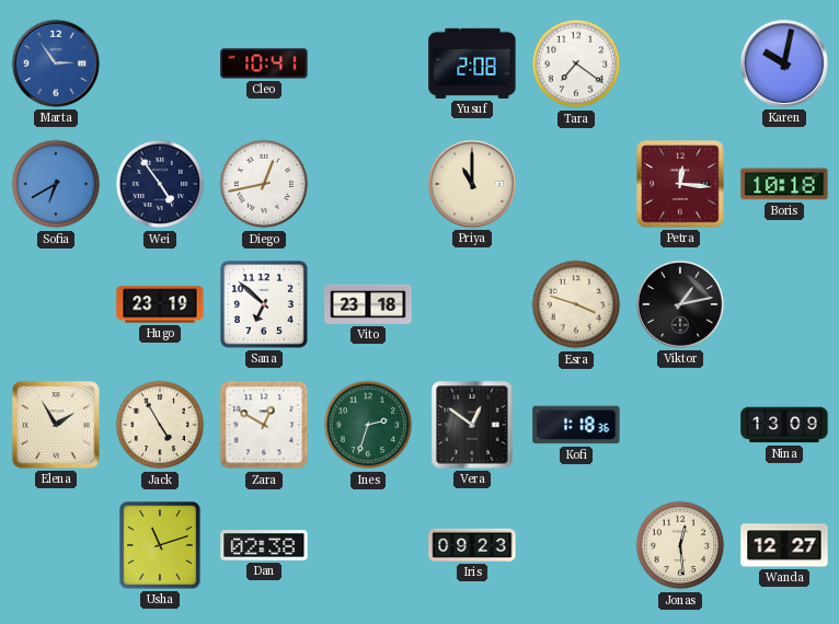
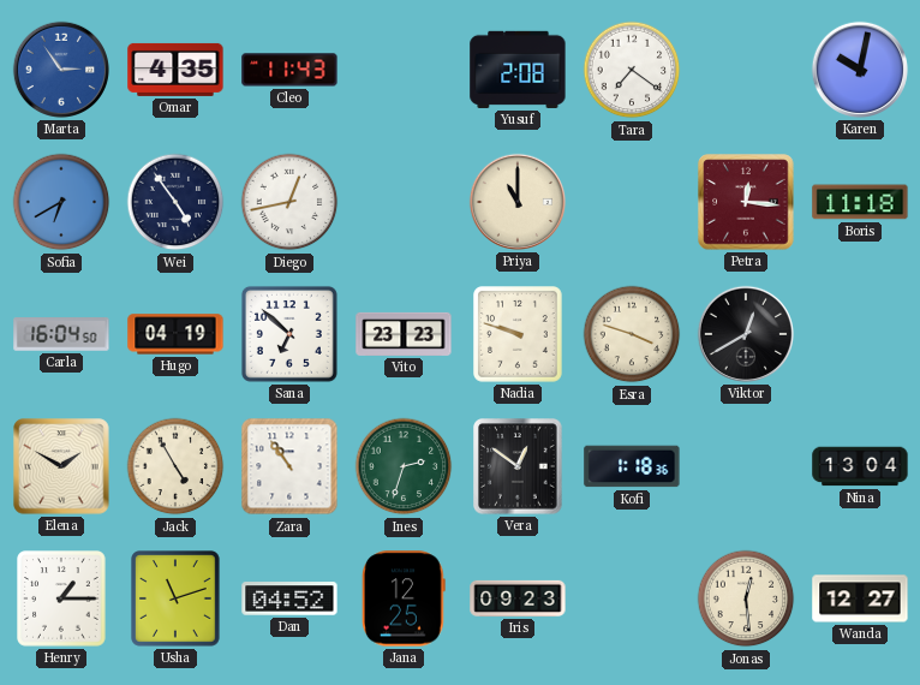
Omar: none -> 4:35 (175, 70)
Cleo: 10:41 -> 11:43 (289, 70)
Boris: 10:18 -> 11:18 (860, 202)
Carla: none -> 16:04 (61, 335)
Hugo: 23:19 -> 04:19 (175, 334)
Vito: 23:18 -> 23:23 (404, 334)
Nadia: none -> 9:48 (519, 335)
Viktor: 1:13 -> 12:40 (746, 334)
Elena: 1:55 -> 1:50 (61, 466)
Zara: 12:50 -> 10:54 (289, 466)
Nina: 13:09 -> 13:04 (860, 466)
Henry: none -> 1:15 (62, 600)
Dan: 02:38 -> 04:52 (289, 598)
Jana: none -> 12:25 (404, 598)
